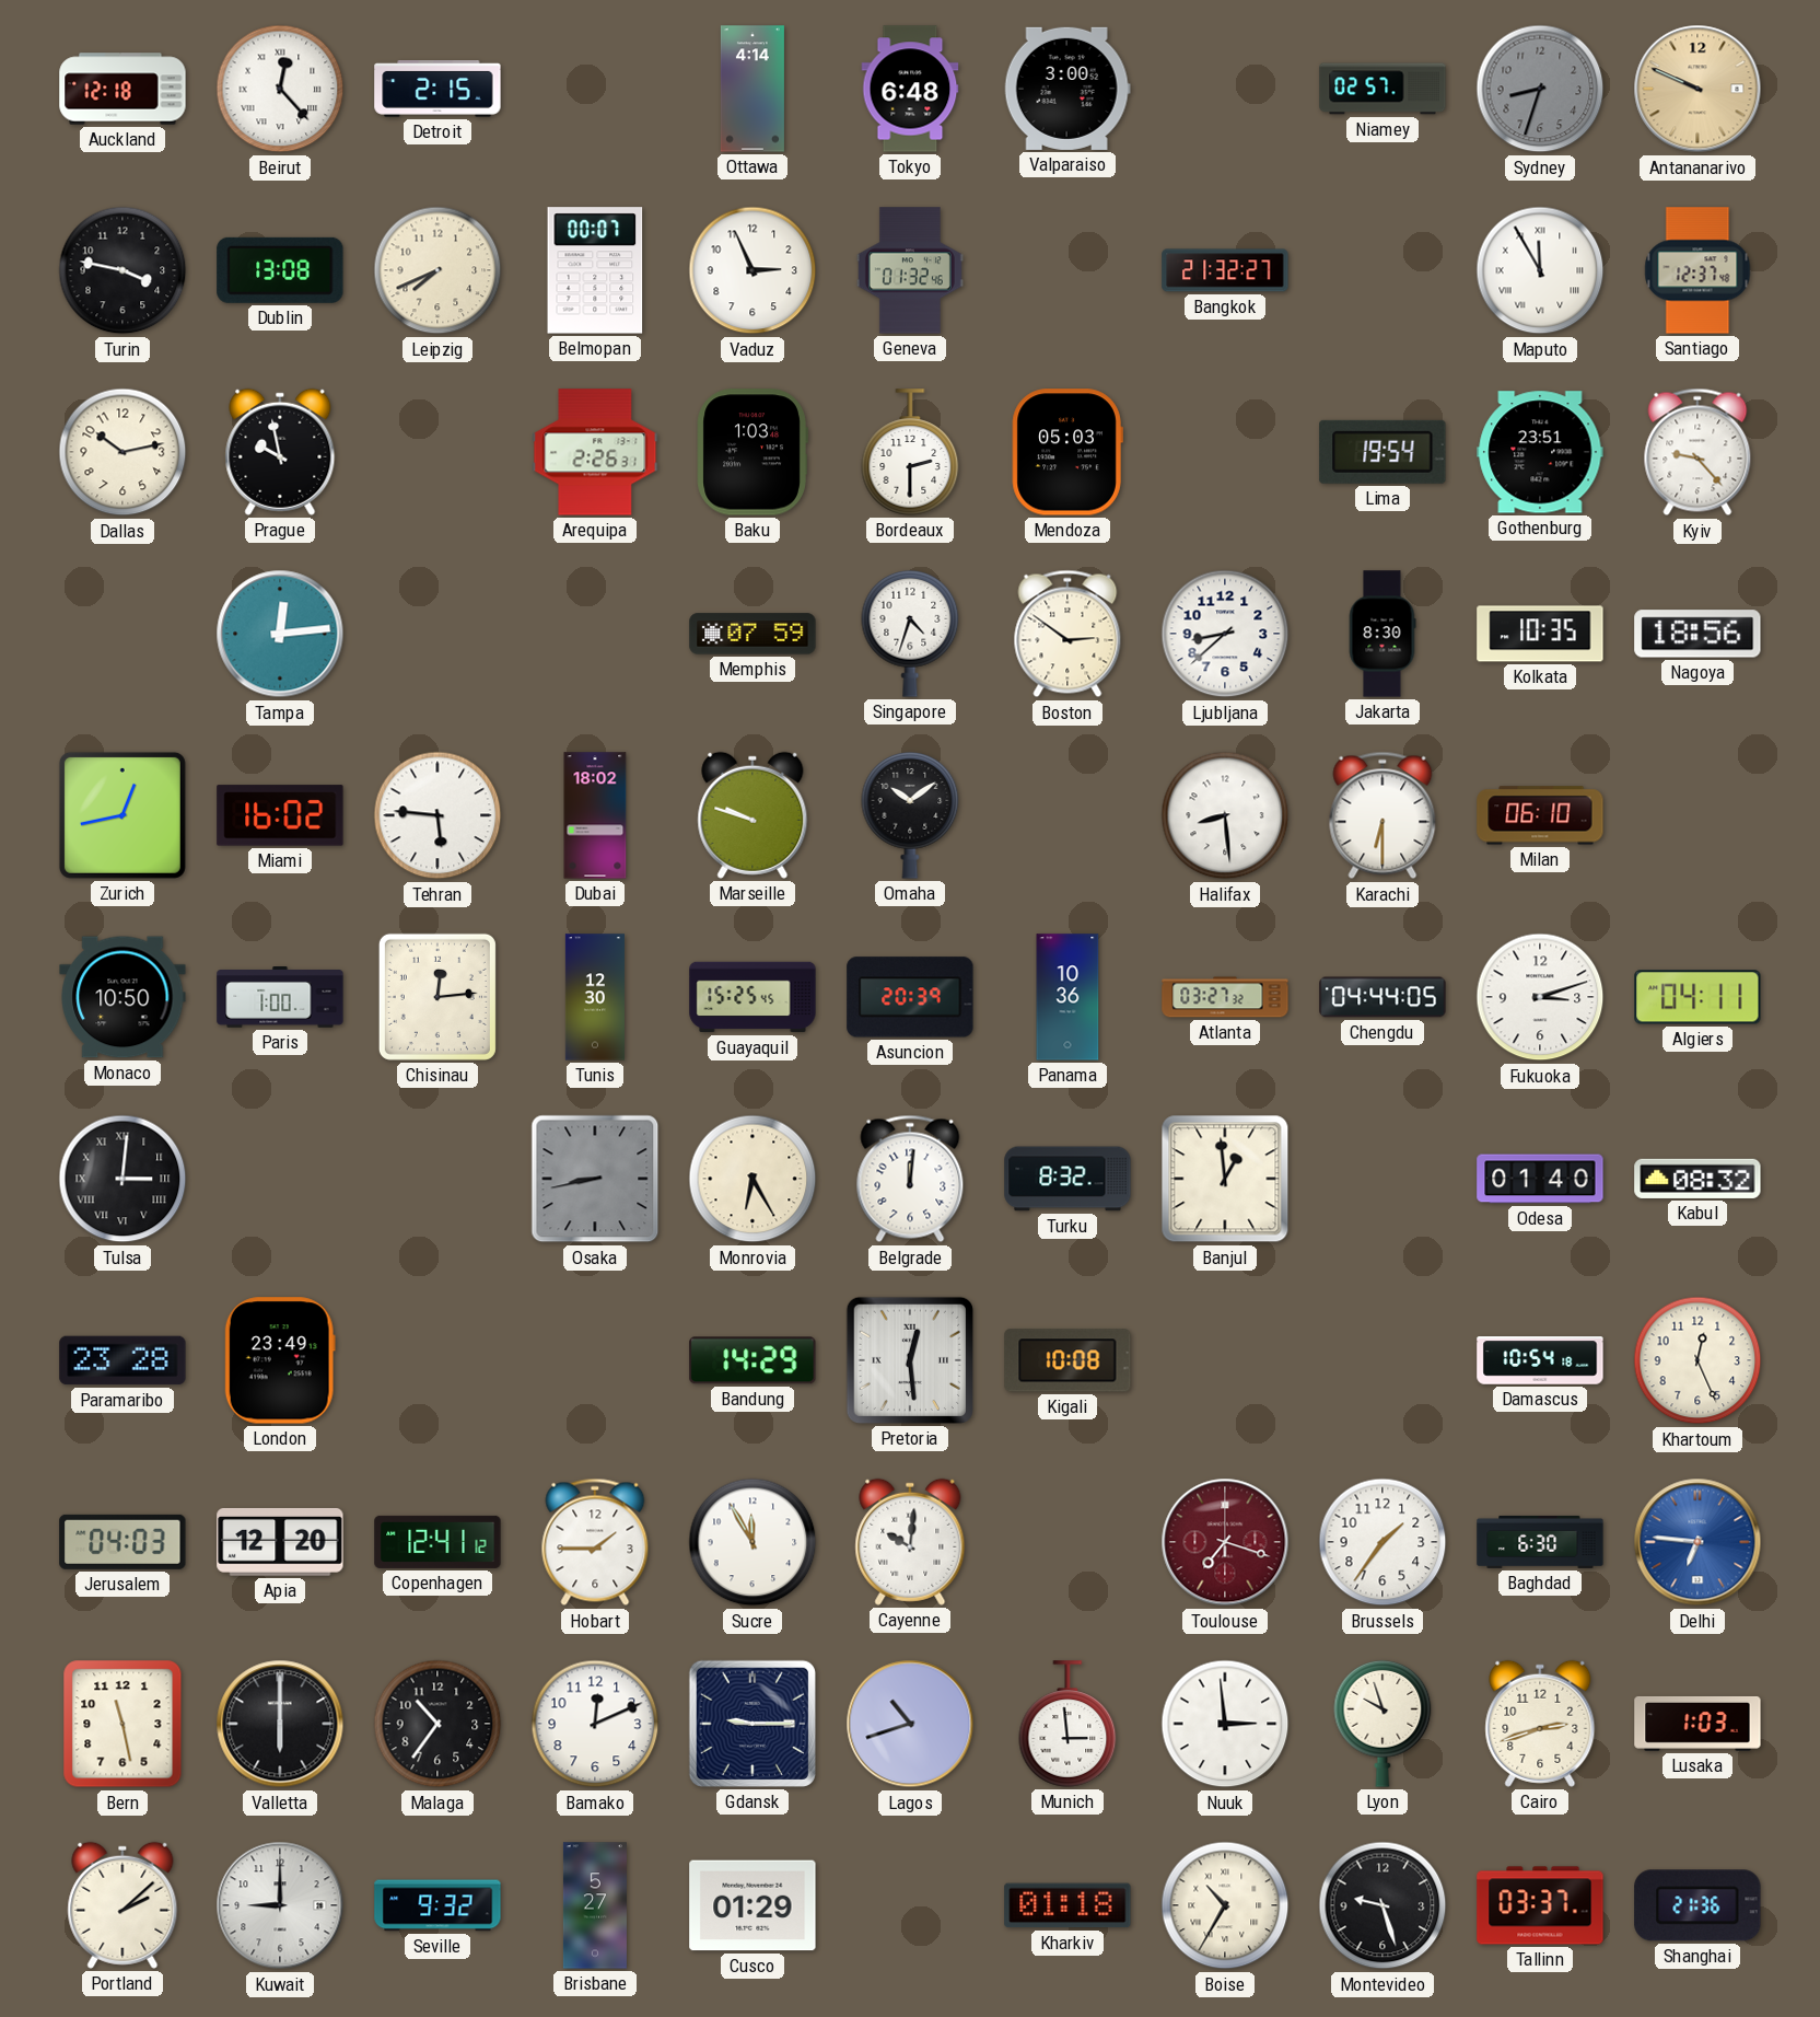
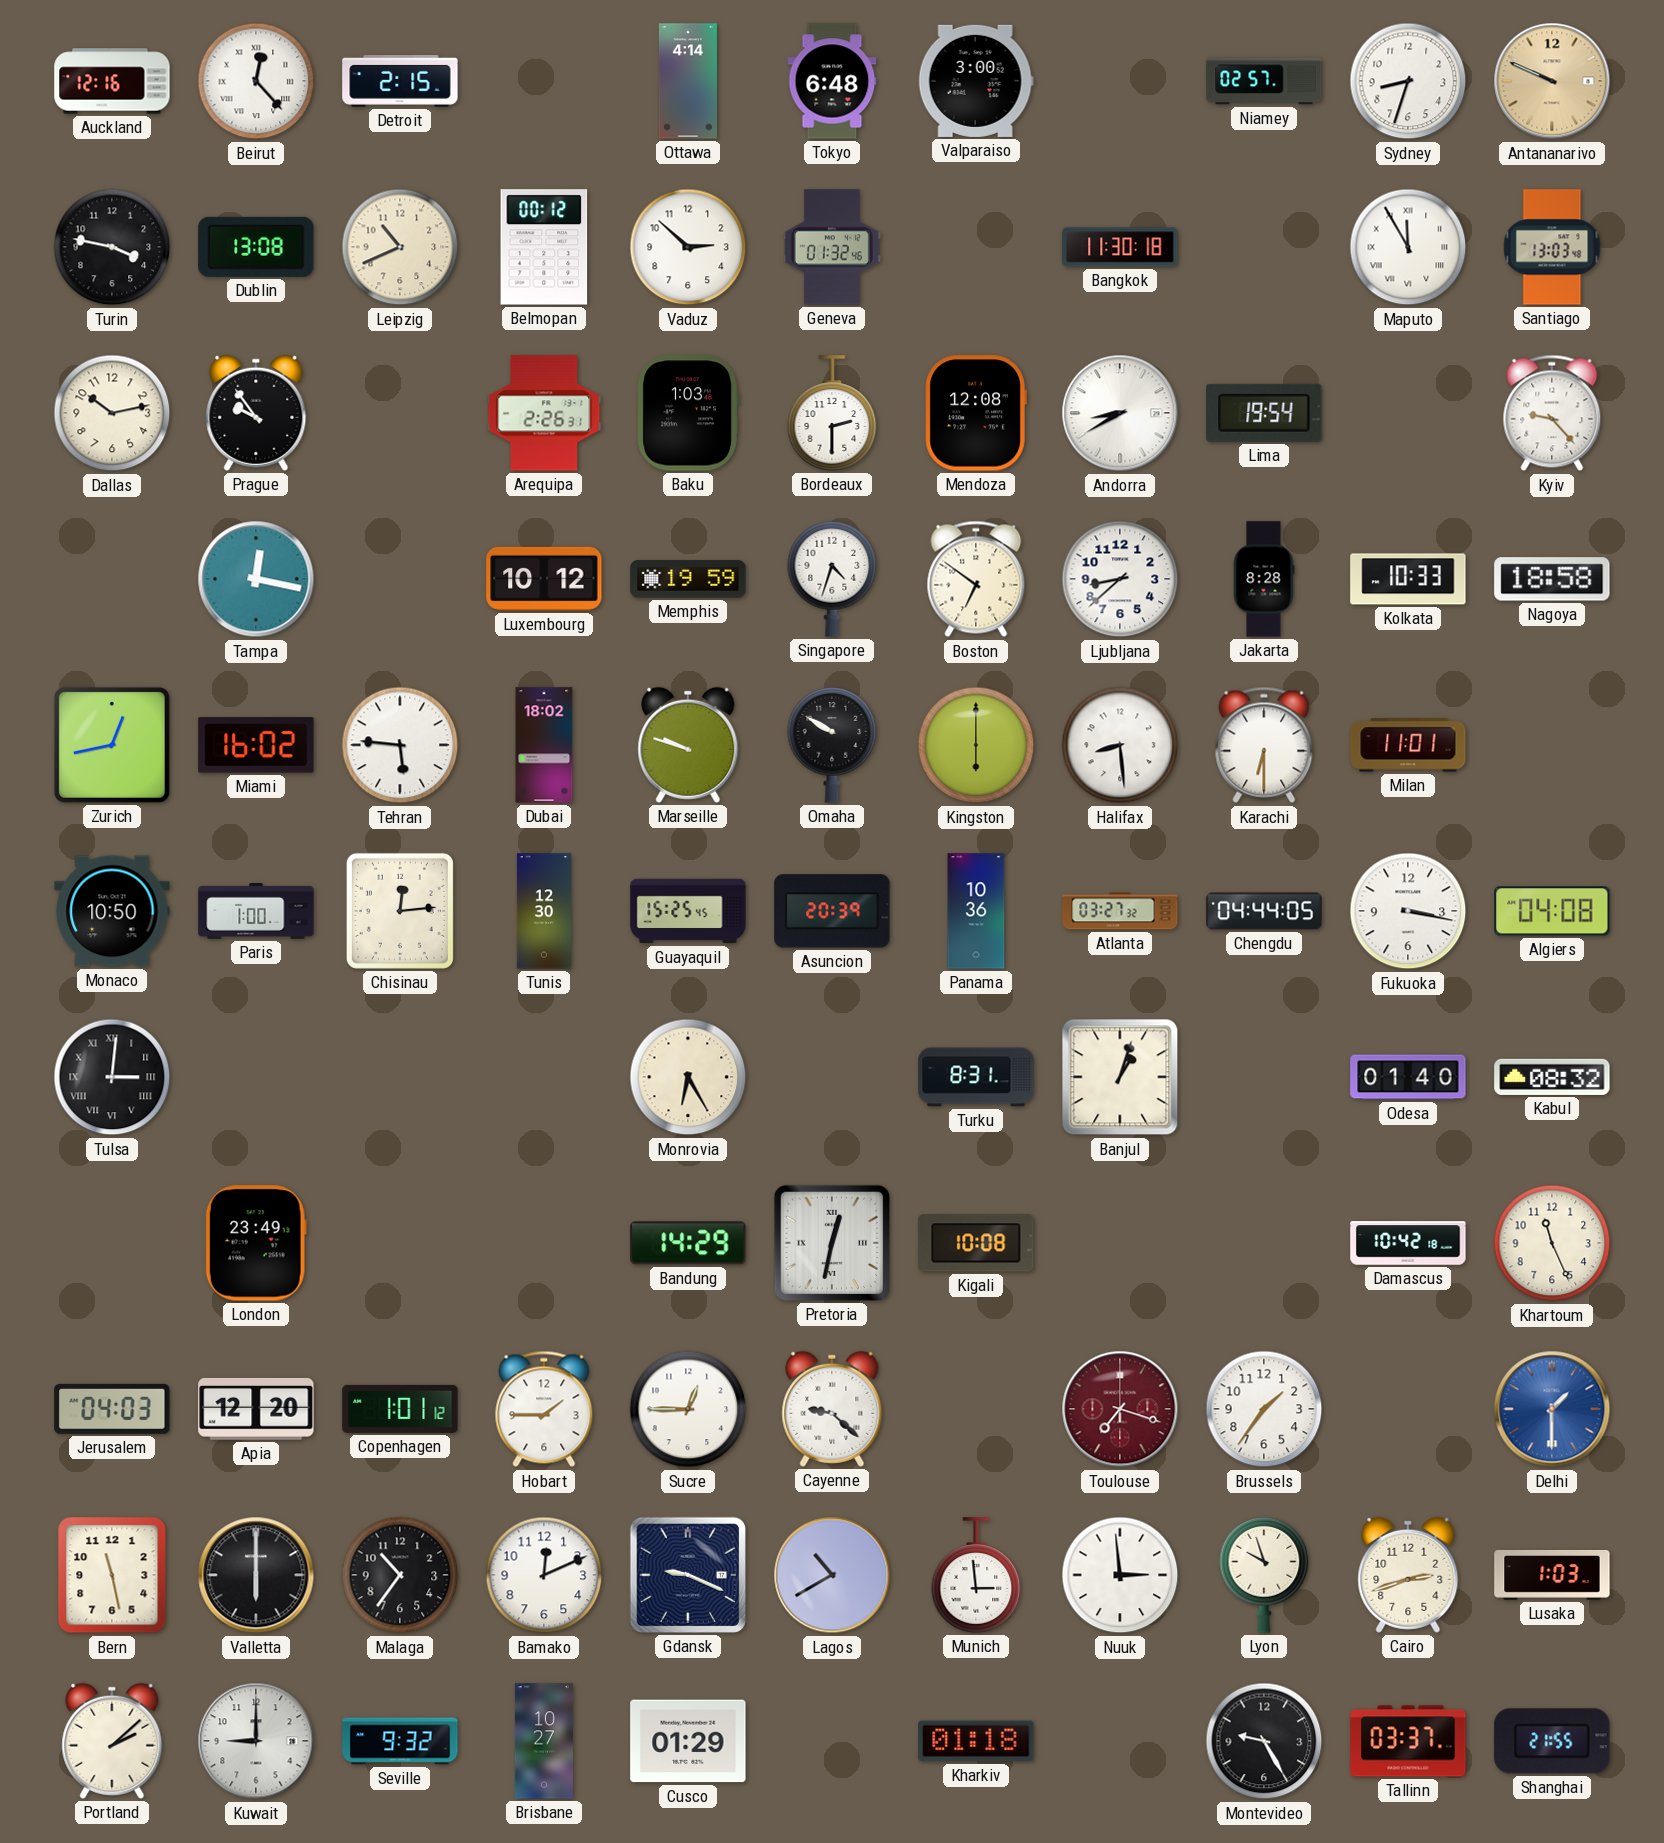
Auckland: 12:18 -> 12:16 (112, 81)
Sydney dial: grey -> white (1408, 81)
Leipzig: 7:41 -> 10:41 (400, 247)
Belmopan: 00:07 -> 00:12 (544, 247)
Vaduz: 2:56 -> 2:52 (688, 247)
Bangkok: 21:32 -> 11:30 (1120, 247)
Santiago: 12:37 -> 13:03 (1552, 247)
Prague: 9:58 -> 9:54 (256, 413)
Mendoza: 05:03 -> 12:08 (976, 413)
Andorra: none -> 8:40 (1120, 413)
Gothenburg: 23:51 -> none (1540, 452)
Tampa: 12:14 -> 12:17 (256, 579)
Luxembourg: none -> 10:12 (544, 579)
Memphis: 07:59 -> 19:59 (688, 579)
Boston: 2:51 -> 6:51 (976, 579)
Jakarta: 8:30 -> 8:28 (1264, 579)
Kolkata: 10:35 -> 10:33 (1408, 579)
Nagoya: 18:56 -> 18:58 (1552, 579)
Omaha: 10:09 -> 9:50 (832, 745)
Kingston: none -> 6:00 (976, 745)
Milan: 06:10 -> 11:01 (1408, 745)
Fukuoka: 3:12 -> 3:17 (1408, 911)
Algiers: 04:11 -> 04:08 (1552, 911)
Osaka: 8:43 -> none (595, 1179)
Belgrade: 12:01 -> none (910, 1179)
Turku: 8:32 -> 8:31 (976, 1077)
Banjul: 12:59 -> 1:03 (1120, 1077)
Paramaribo: 23:28 -> none (122, 1360)
Pretoria: 12:29 -> 12:32 (832, 1243)
Damascus: 10:54 -> 10:42 (1408, 1243)
Khartoum: 12:26 -> 11:26 (1552, 1243)
Copenhagen: 12:41 -> 1:01 (400, 1409)
Sucre: 11:55 -> 12:45 (688, 1409)
Cayenne: 10:01 -> 9:22 (832, 1409)
Baghdad: 6:30 -> none (1540, 1542)
Delhi: 6:46 -> 1:30 (1552, 1409)
Gdansk: 9:15 -> 9:19 (688, 1575)
Lagos: 10:42 -> 10:40 (832, 1575)
Brisbane: 5:27 -> 10:27 (544, 1741)
Boise: 10:35 -> none (1225, 1905)
Montevideo: 9:27 -> 9:25 (1264, 1741)
Shanghai: 21:36 -> 21:55 (1552, 1741)
